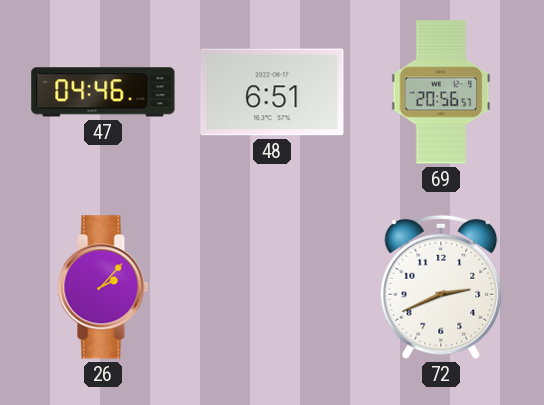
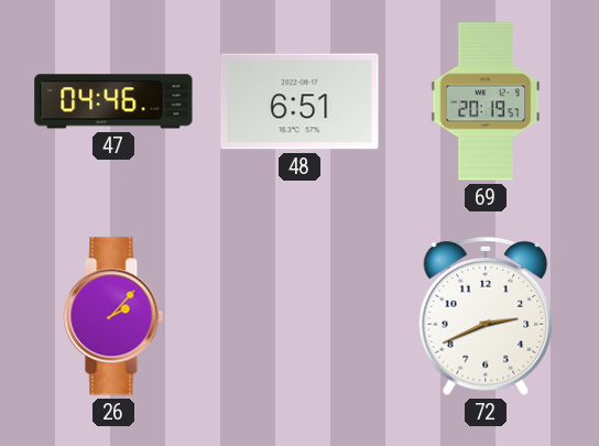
69: 20:56 -> 20:19 (486, 101)
